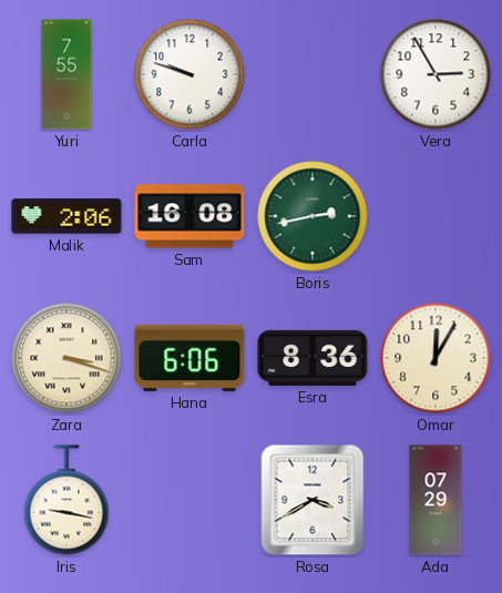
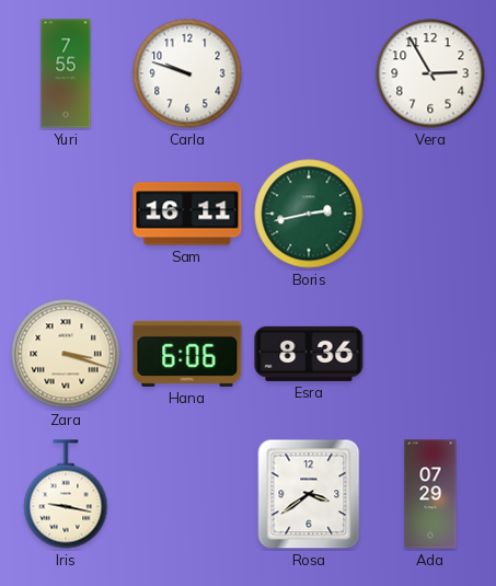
Malik: 2:06 -> none (66, 216)
Sam: 16:08 -> 16:11 (187, 214)
Omar: 12:05 -> none (436, 358)
Rosa: 3:40 -> 3:39 (309, 494)
